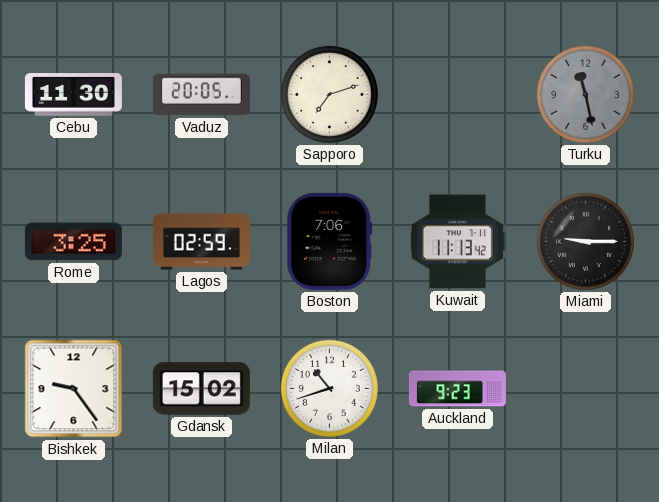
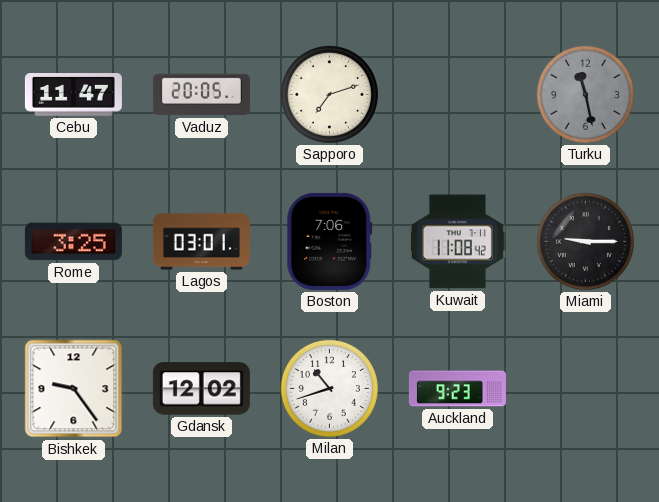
Cebu: 11:30 -> 11:47 (73, 95)
Lagos: 02:59 -> 03:01 (201, 242)
Kuwait: 11:13 -> 11:08 (457, 242)
Gdansk: 15:02 -> 12:02 (201, 389)
